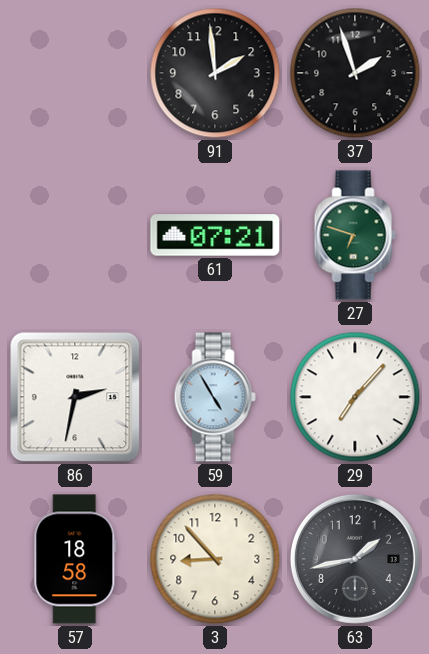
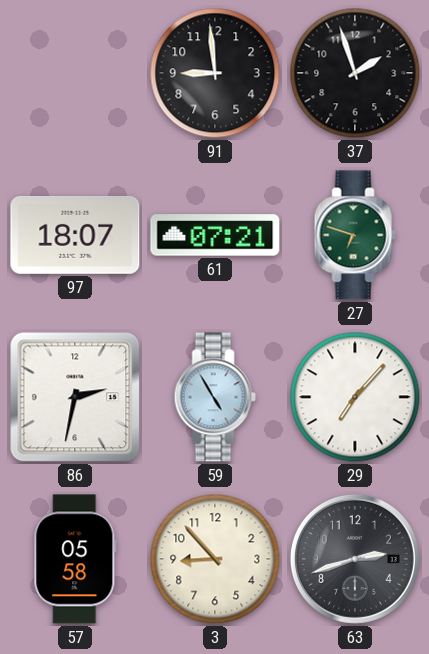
91: 1:59 -> 8:59 (215, 73)
97: none -> 18:07 (75, 235)
57: 18:58 -> 05:58 (75, 559)
63: 1:43 -> 2:42 (355, 559)
